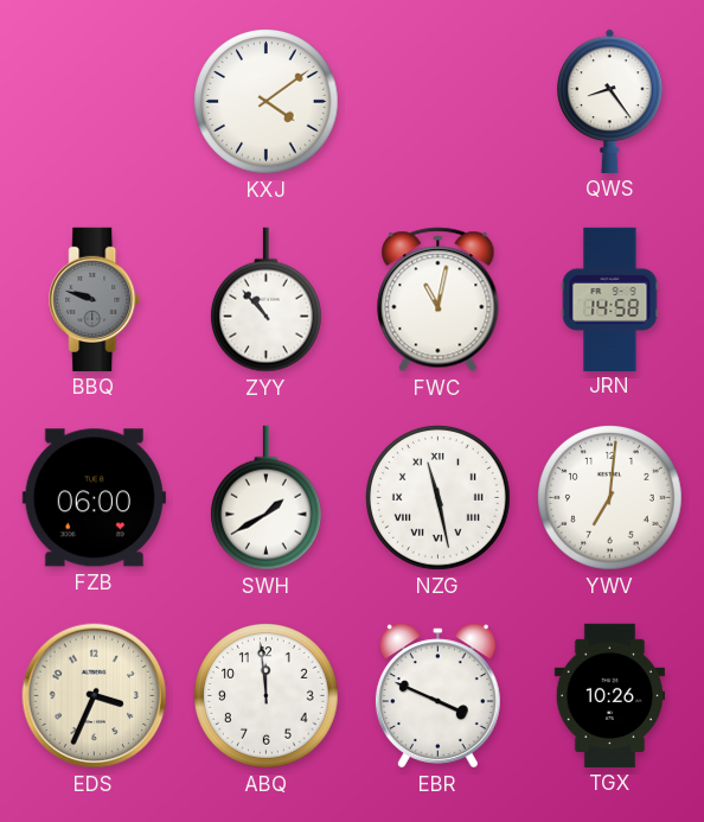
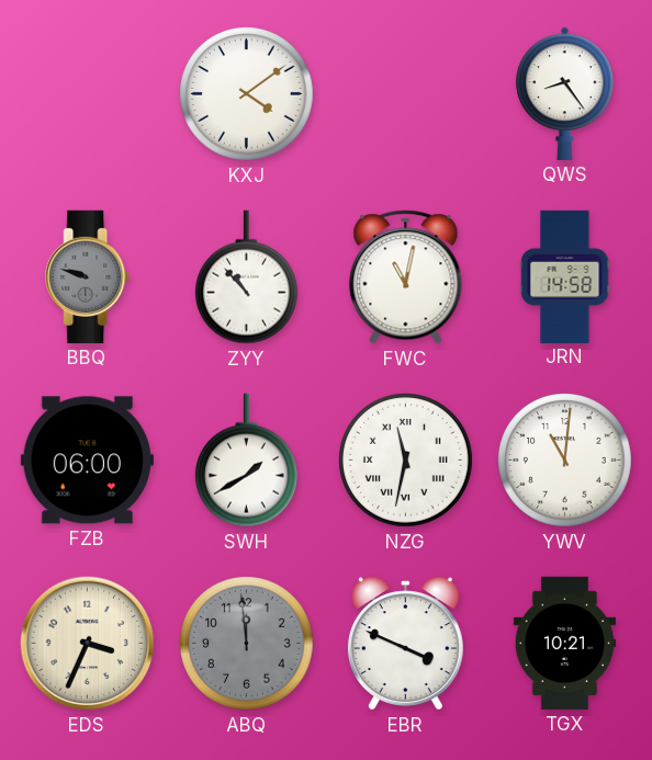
NZG: 11:28 -> 11:32 (406, 461)
YWV: 7:01 -> 11:01 (565, 461)
ABQ dial: white -> grey (247, 644)
TGX: 10:26 -> 10:21 (564, 643)
